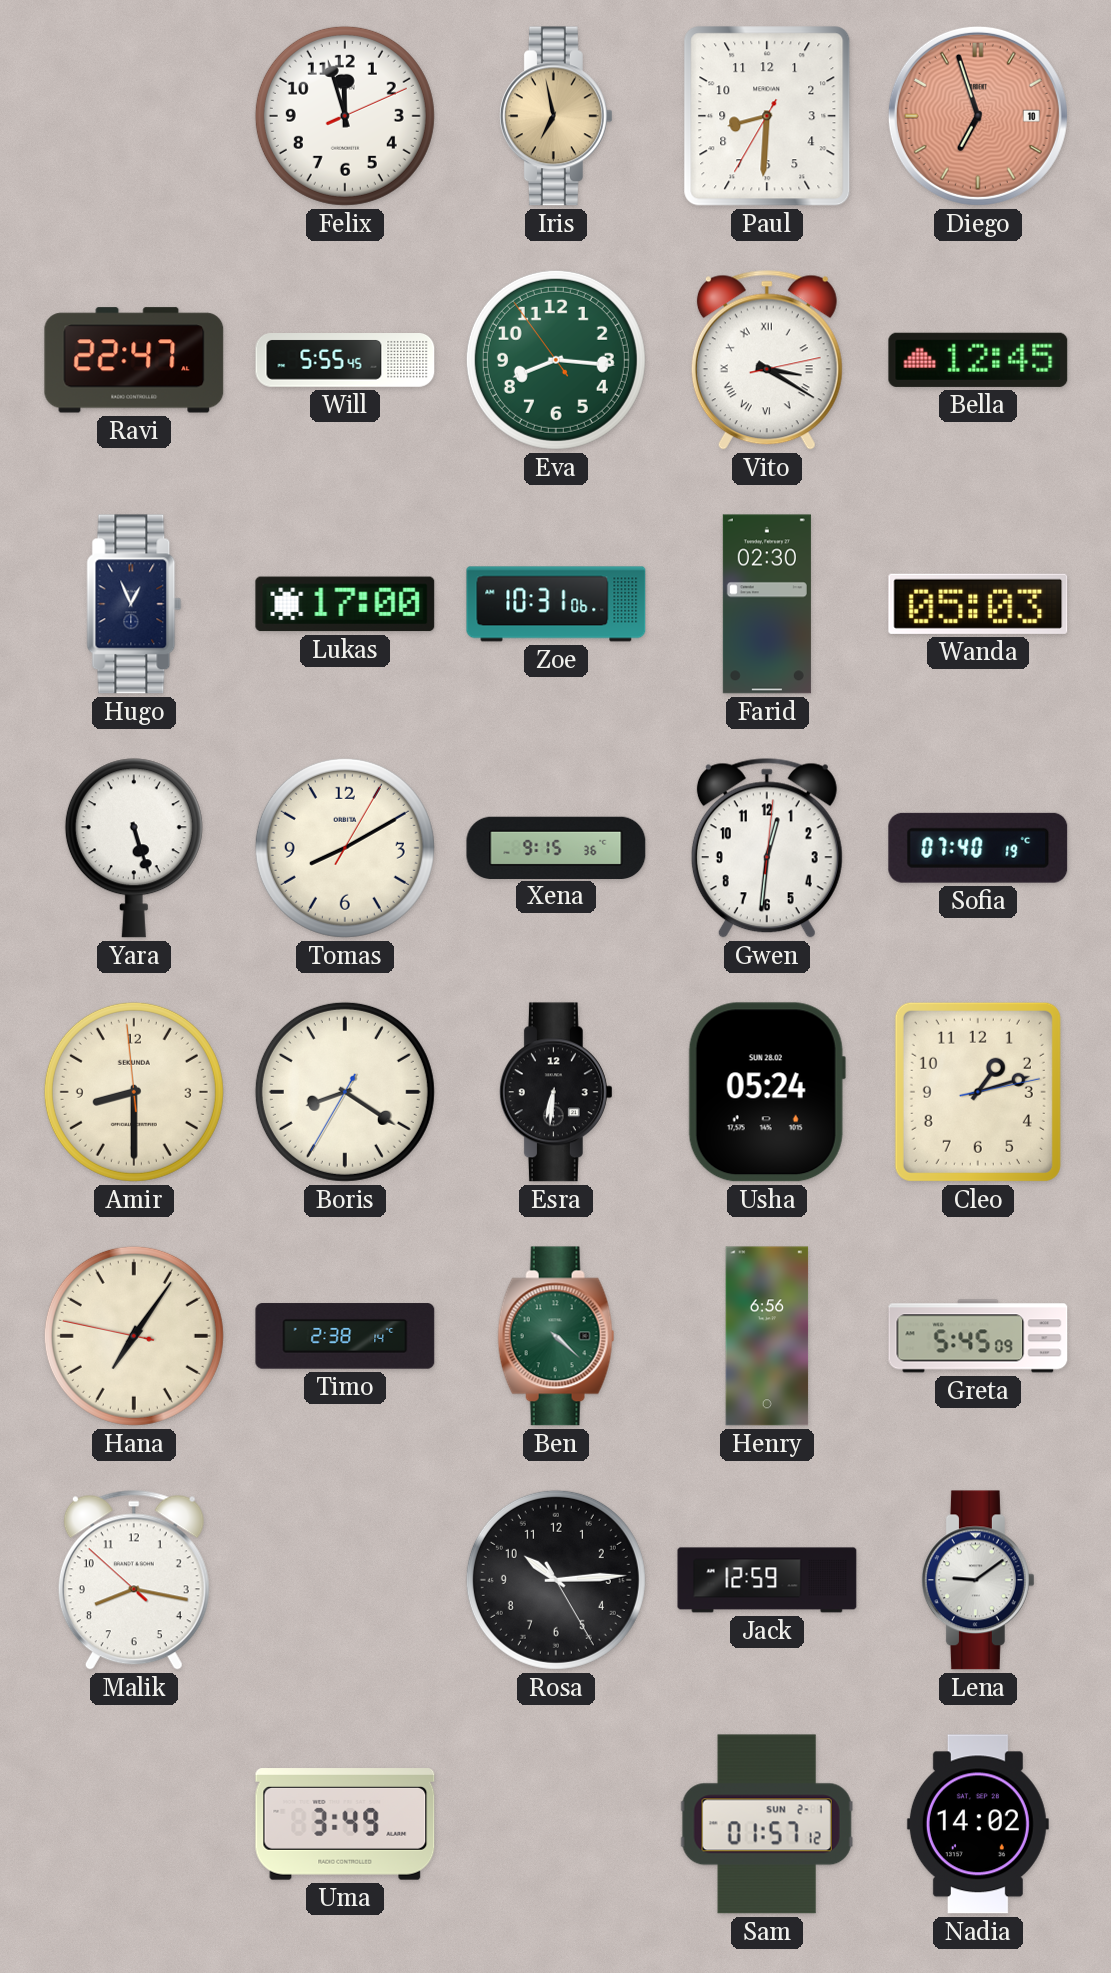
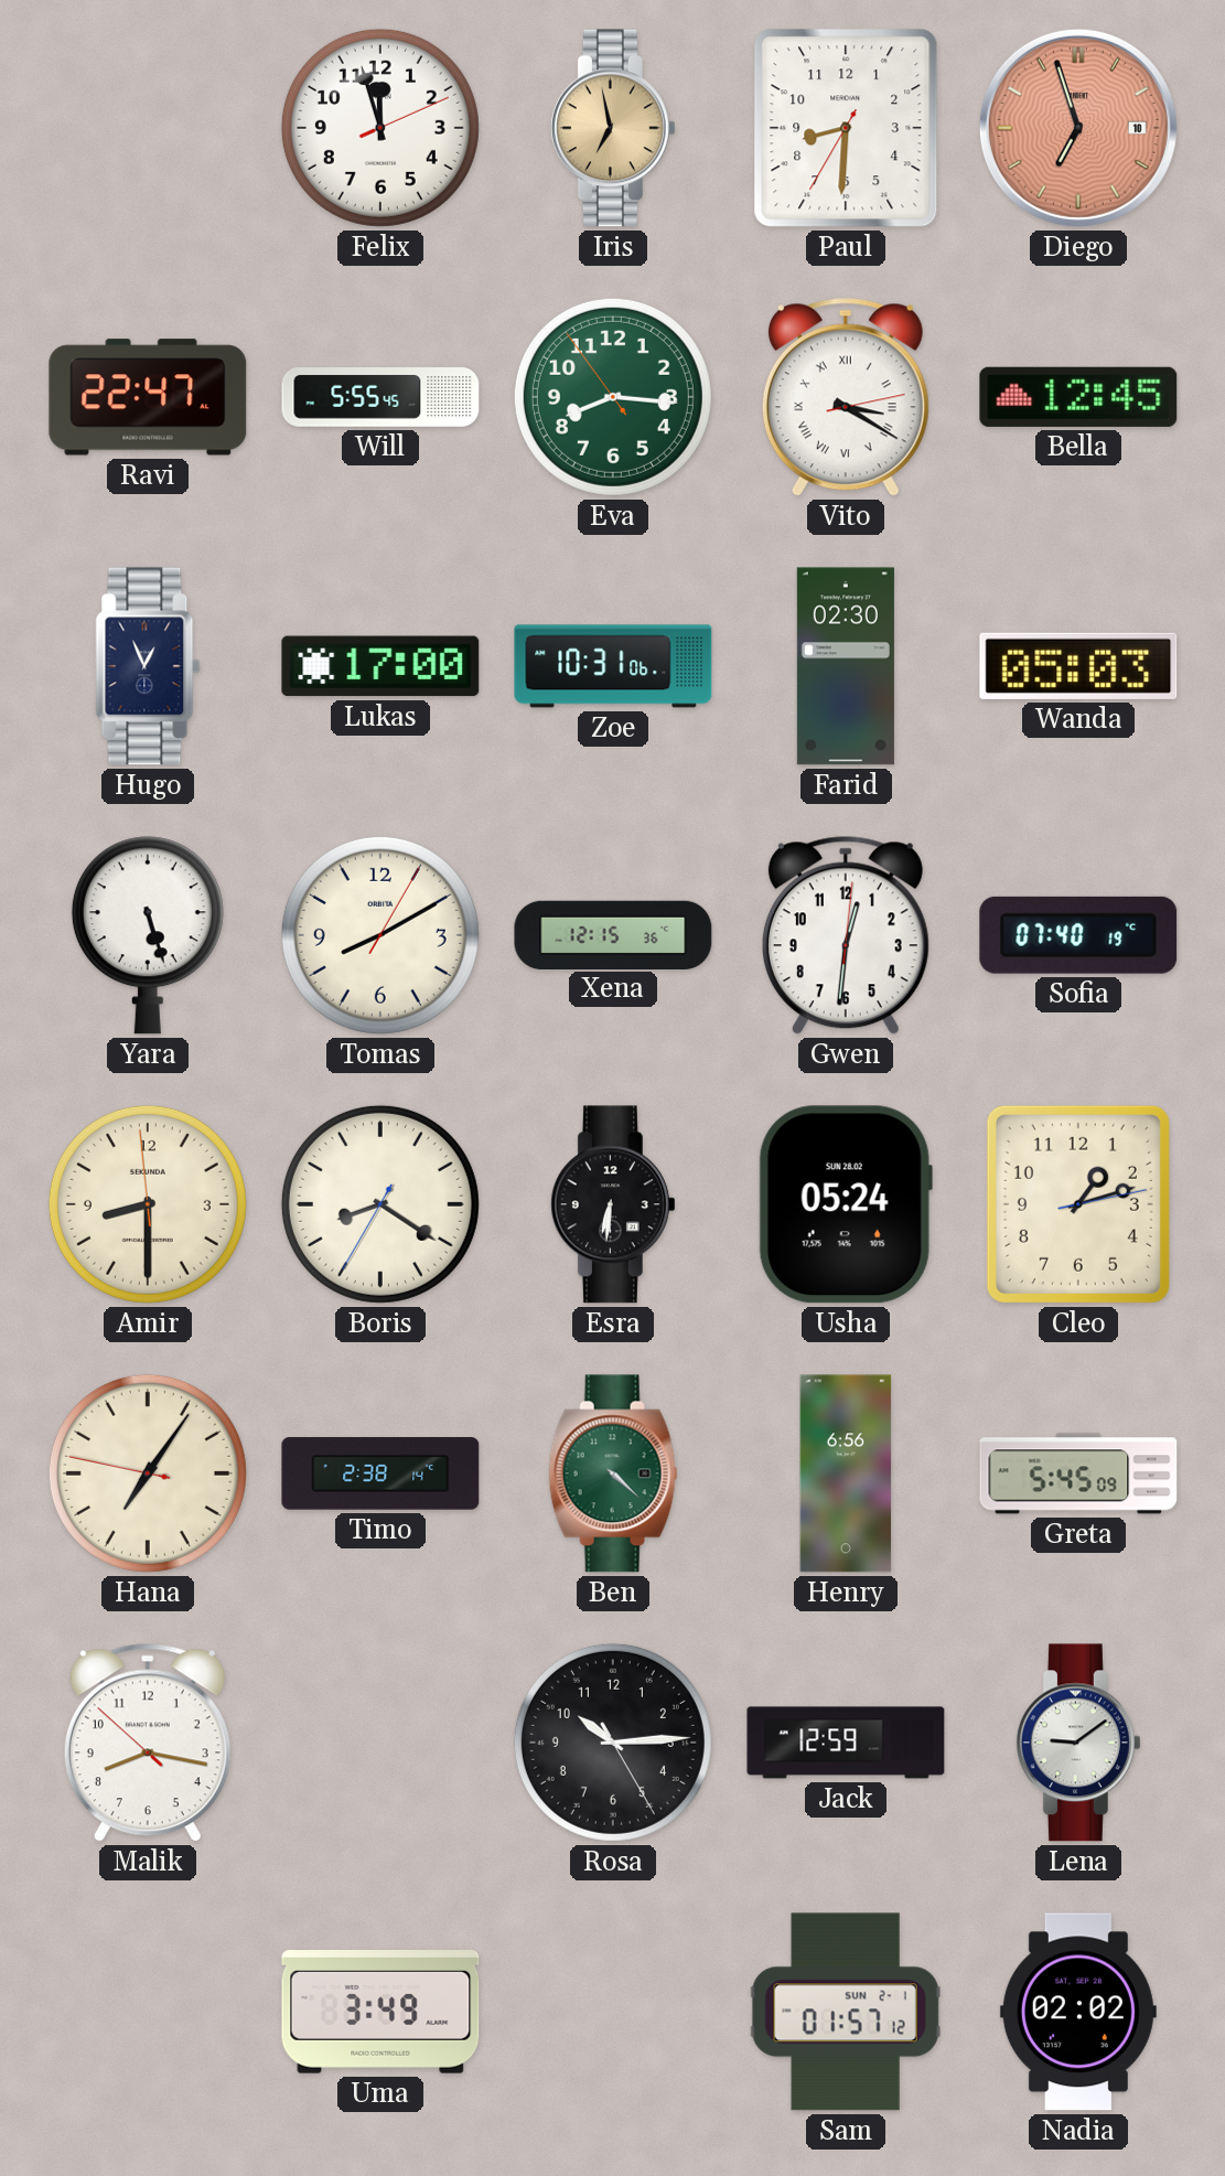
Xena: 9:15 -> 12:15 (613, 934)
Nadia: 14:02 -> 02:02 (1078, 2012)
